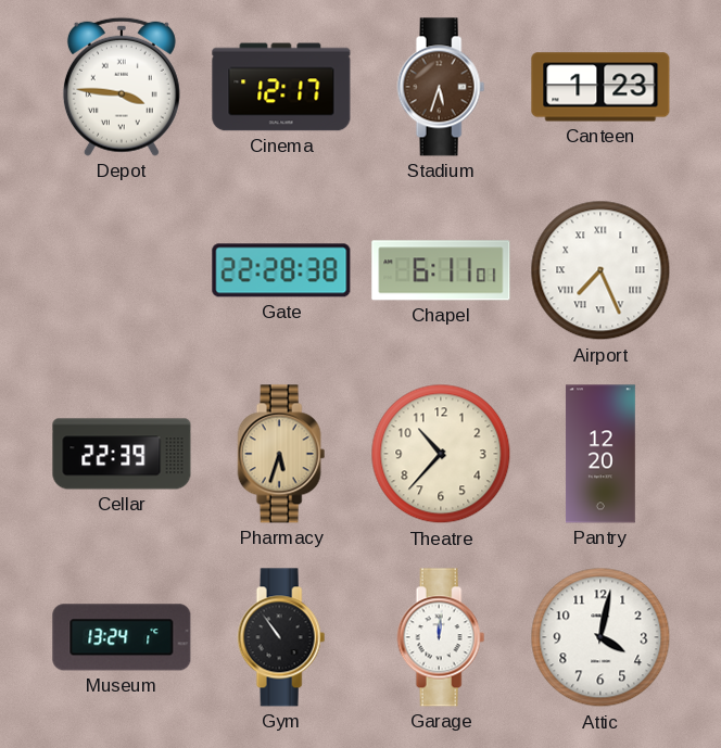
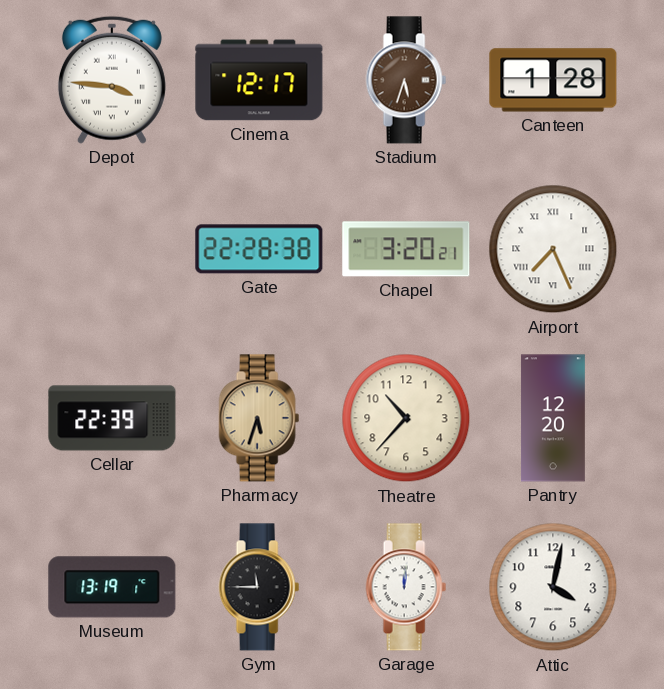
Canteen: 1:23 -> 1:28 (553, 80)
Chapel: 6:11 -> 3:20 (406, 249)
Museum: 13:24 -> 13:19 (112, 587)
Gym: 10:54 -> 11:45 (259, 587)
